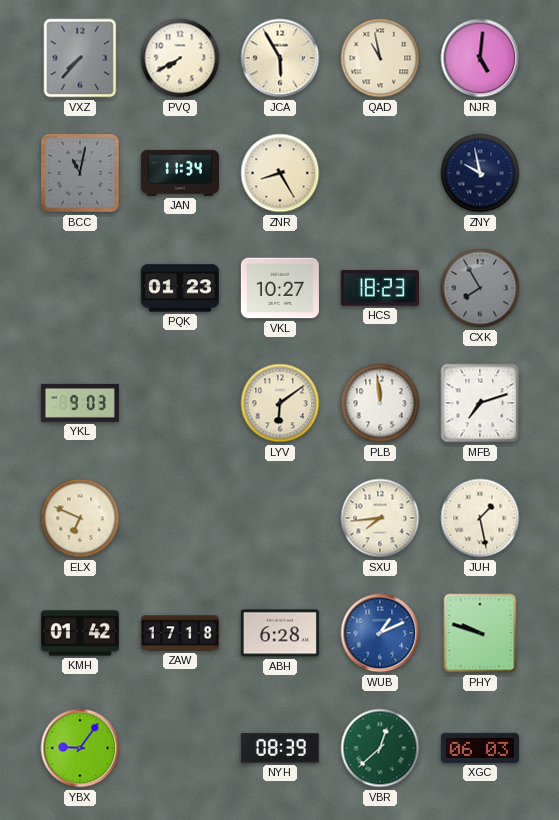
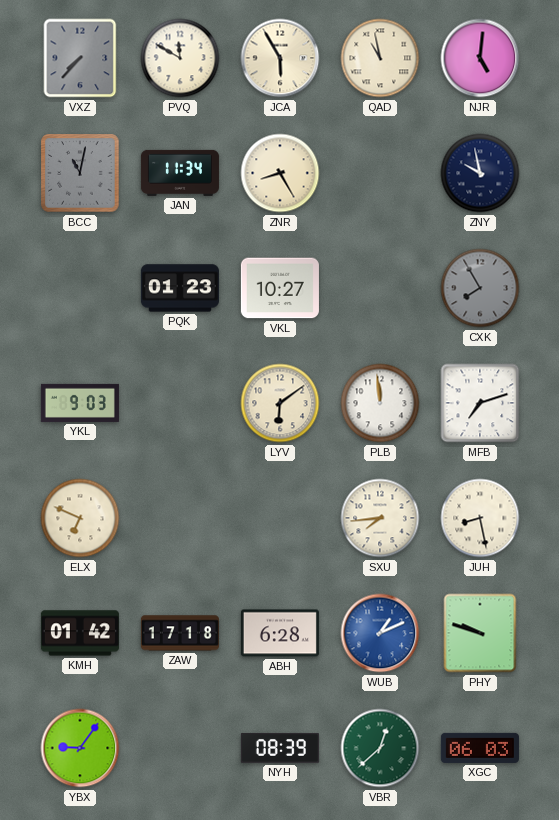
PVQ: 7:40 -> 11:50 (180, 58)
HCS: 18:23 -> none (380, 288)
JUH: 1:28 -> 8:28 (480, 518)
